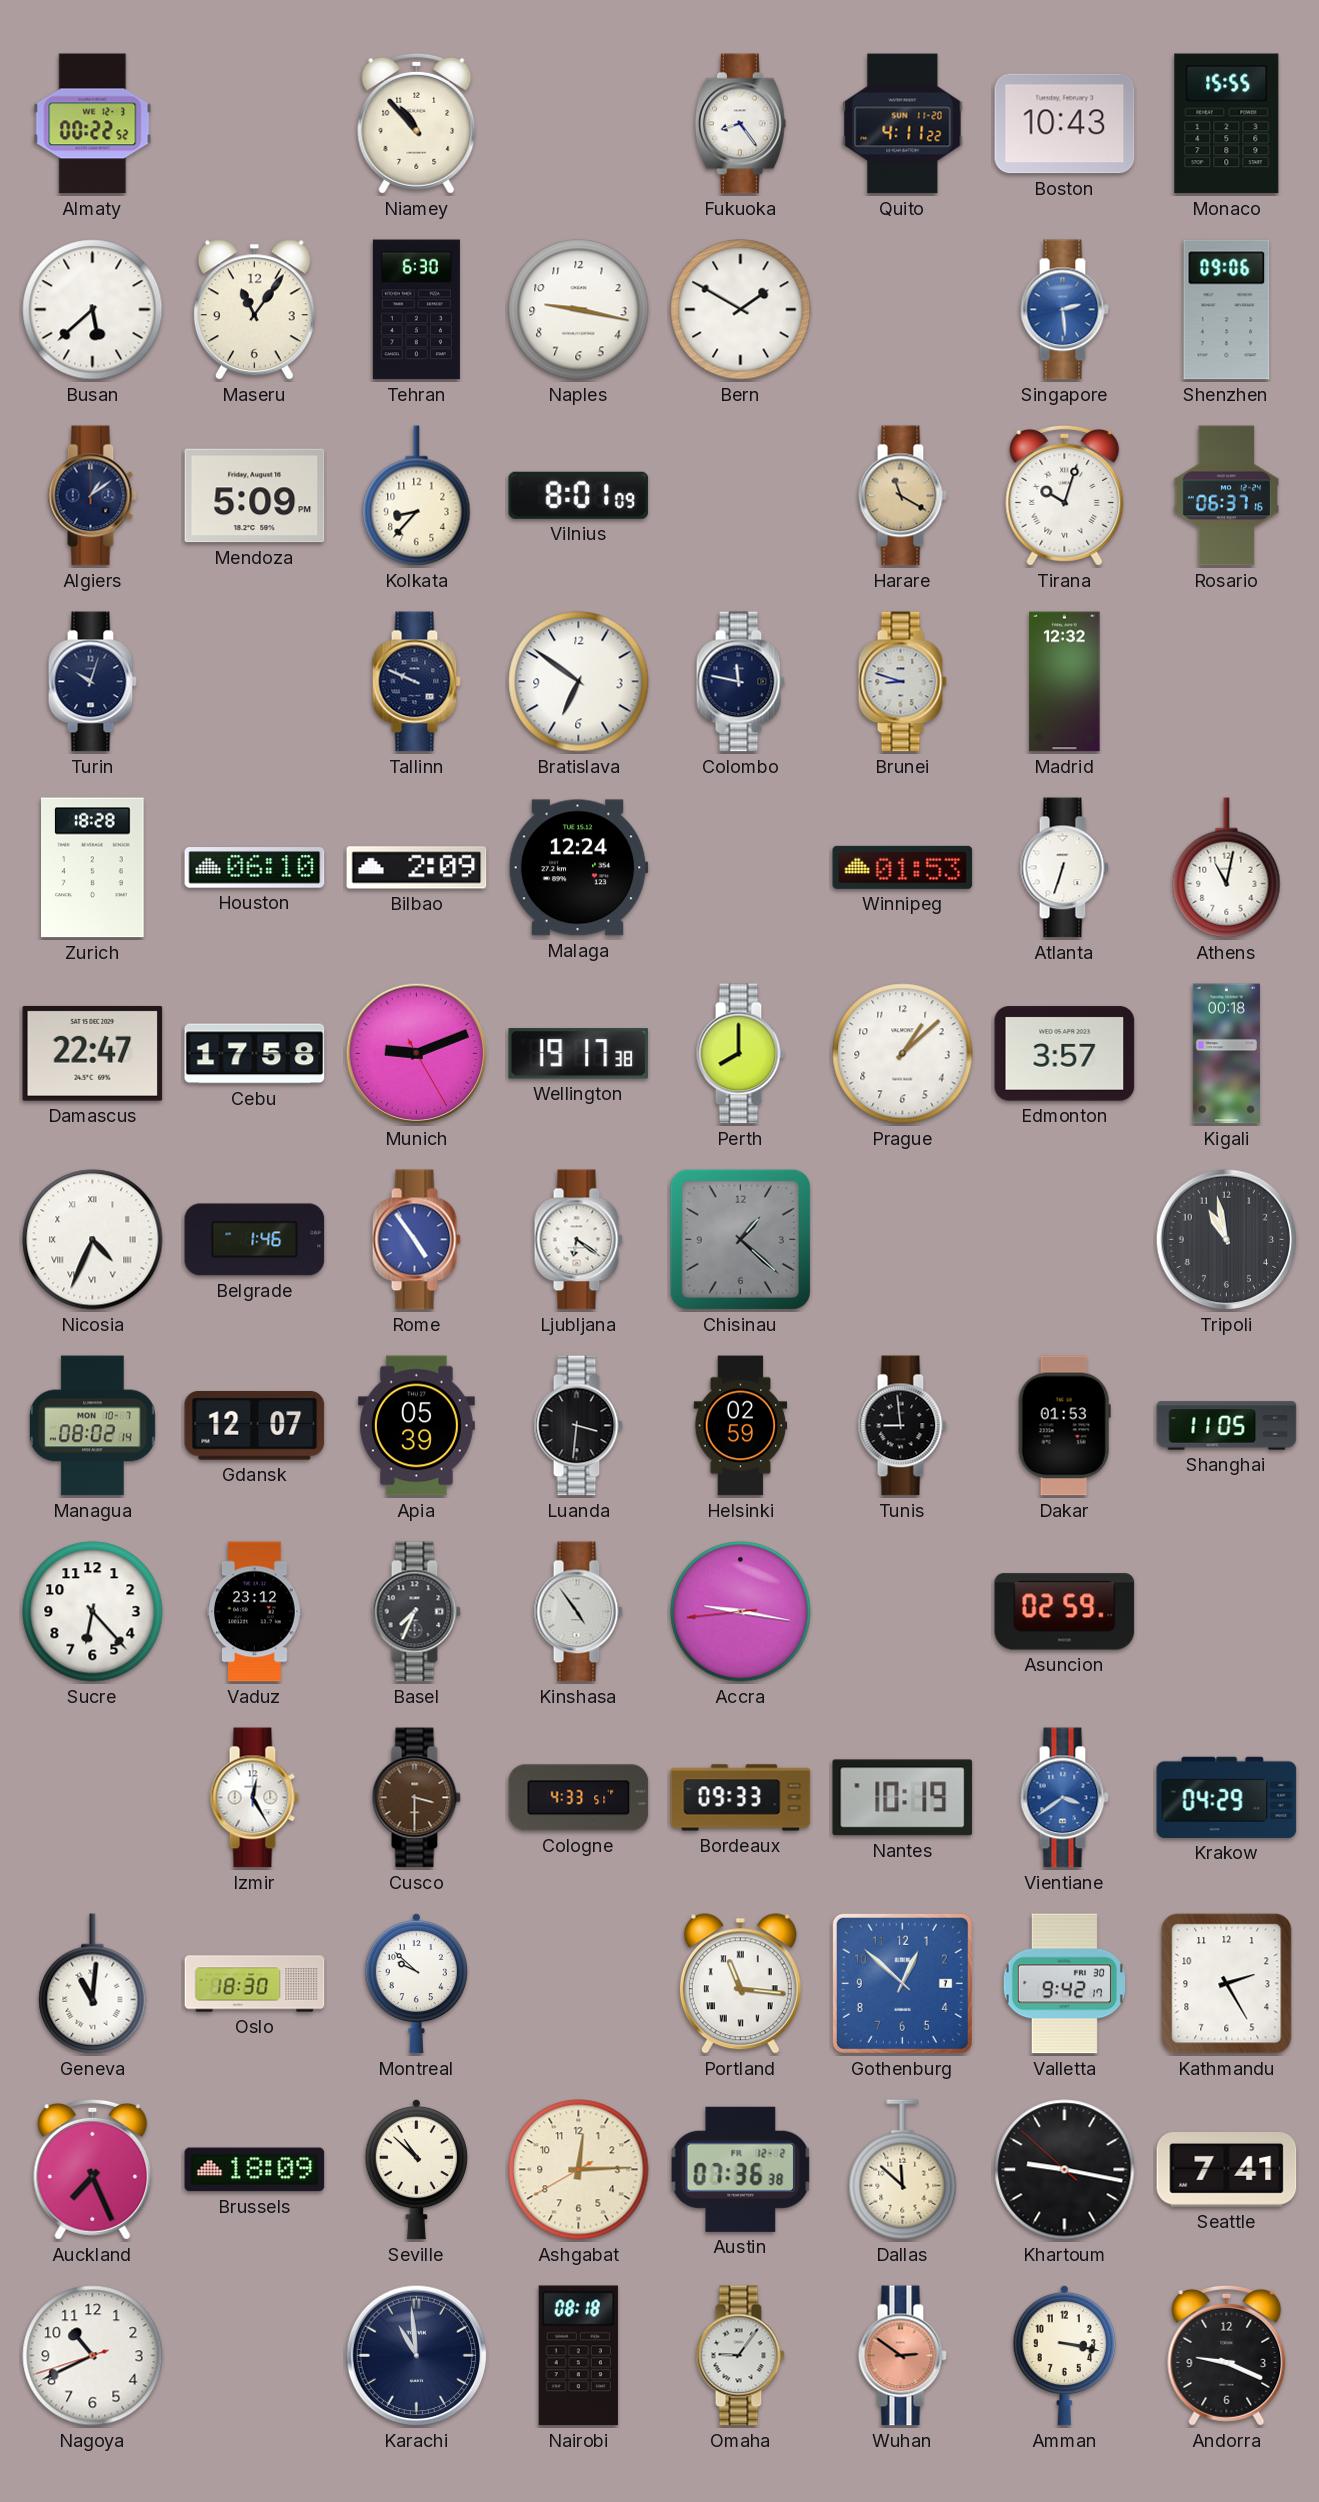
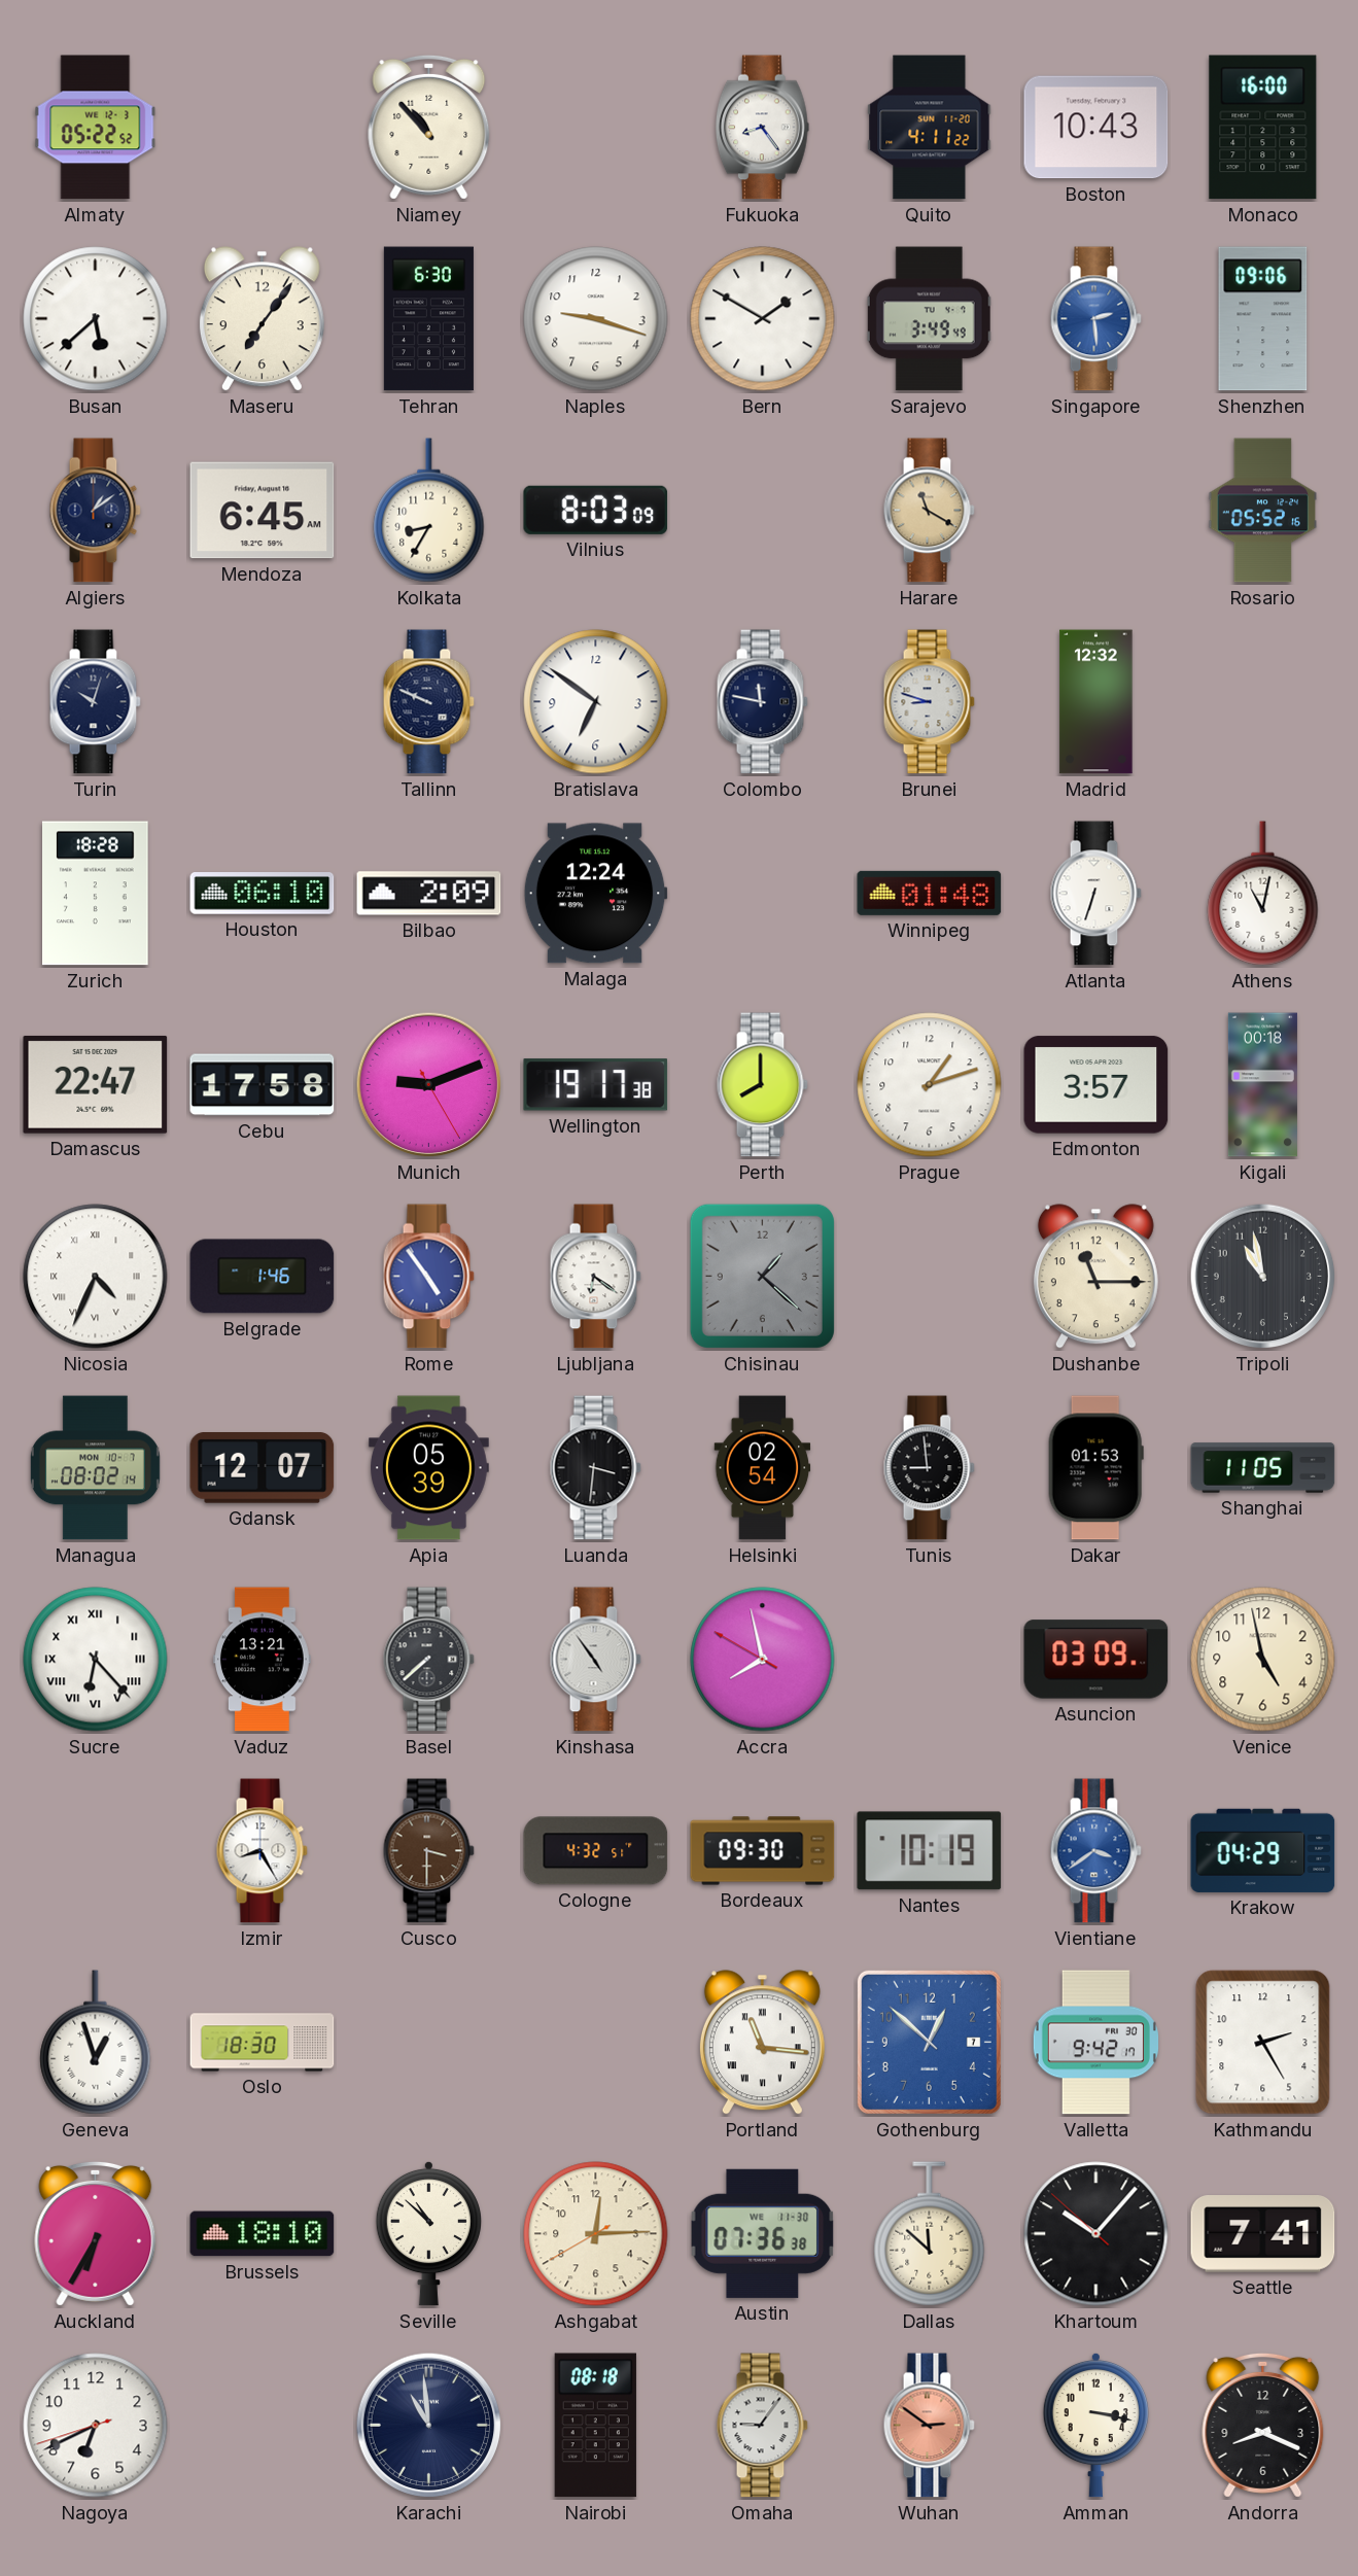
Almaty: 00:22 -> 05:22 (96, 128)
Monaco: 15:55 -> 16:00 (1263, 128)
Maseru: 11:06 -> 7:06 (262, 319)
Naples: 9:17 -> 9:18 (596, 319)
Sarajevo: none -> 3:49 (930, 319)
Mendoza: 5:09 -> 6:45 (263, 511)
Kolkata: 8:37 -> 8:35 (429, 511)
Vilnius: 8:01 -> 8:03 (596, 510)
Tirana: 10:03 -> none (1065, 495)
Rosario: 06:37 -> 05:52 (1263, 511)
Winnipeg: 01:53 -> 01:48 (930, 893)
Prague: 1:08 -> 1:12 (930, 1085)
Dushanbe: none -> 11:15 (1095, 1277)
Helsinki: 02:59 -> 02:54 (763, 1468)
Sucre numerals: Arabic -> Roman (96, 1660)
Vaduz: 23:12 -> 13:21 (263, 1660)
Basel: 7:34 -> 7:38 (428, 1660)
Accra: 9:16 -> 7:57 (763, 1660)
Asuncion: 02:59 -> 03:09 (1096, 1660)
Venice: none -> 4:58 (1263, 1660)
Izmir: 12:25 -> 8:25 (262, 1851)
Cologne: 4:33 -> 4:32 (596, 1851)
Bordeaux: 09:33 -> 09:30 (763, 1851)
Geneva: 11:01 -> 12:57 (96, 2043)
Montreal: 9:52 -> none (416, 1983)
Auckland: 7:26 -> 6:35 (96, 2233)
Brussels: 18:09 -> 18:10 (263, 2234)
Austin date: FR 12-2 -> WE 11-30 (763, 2233)
Khartoum: 9:16 -> 10:06 (1096, 2234)
Nagoya: 10:40 -> 6:40 (96, 2426)
Andorra: 9:19 -> 8:19 (1263, 2425)
